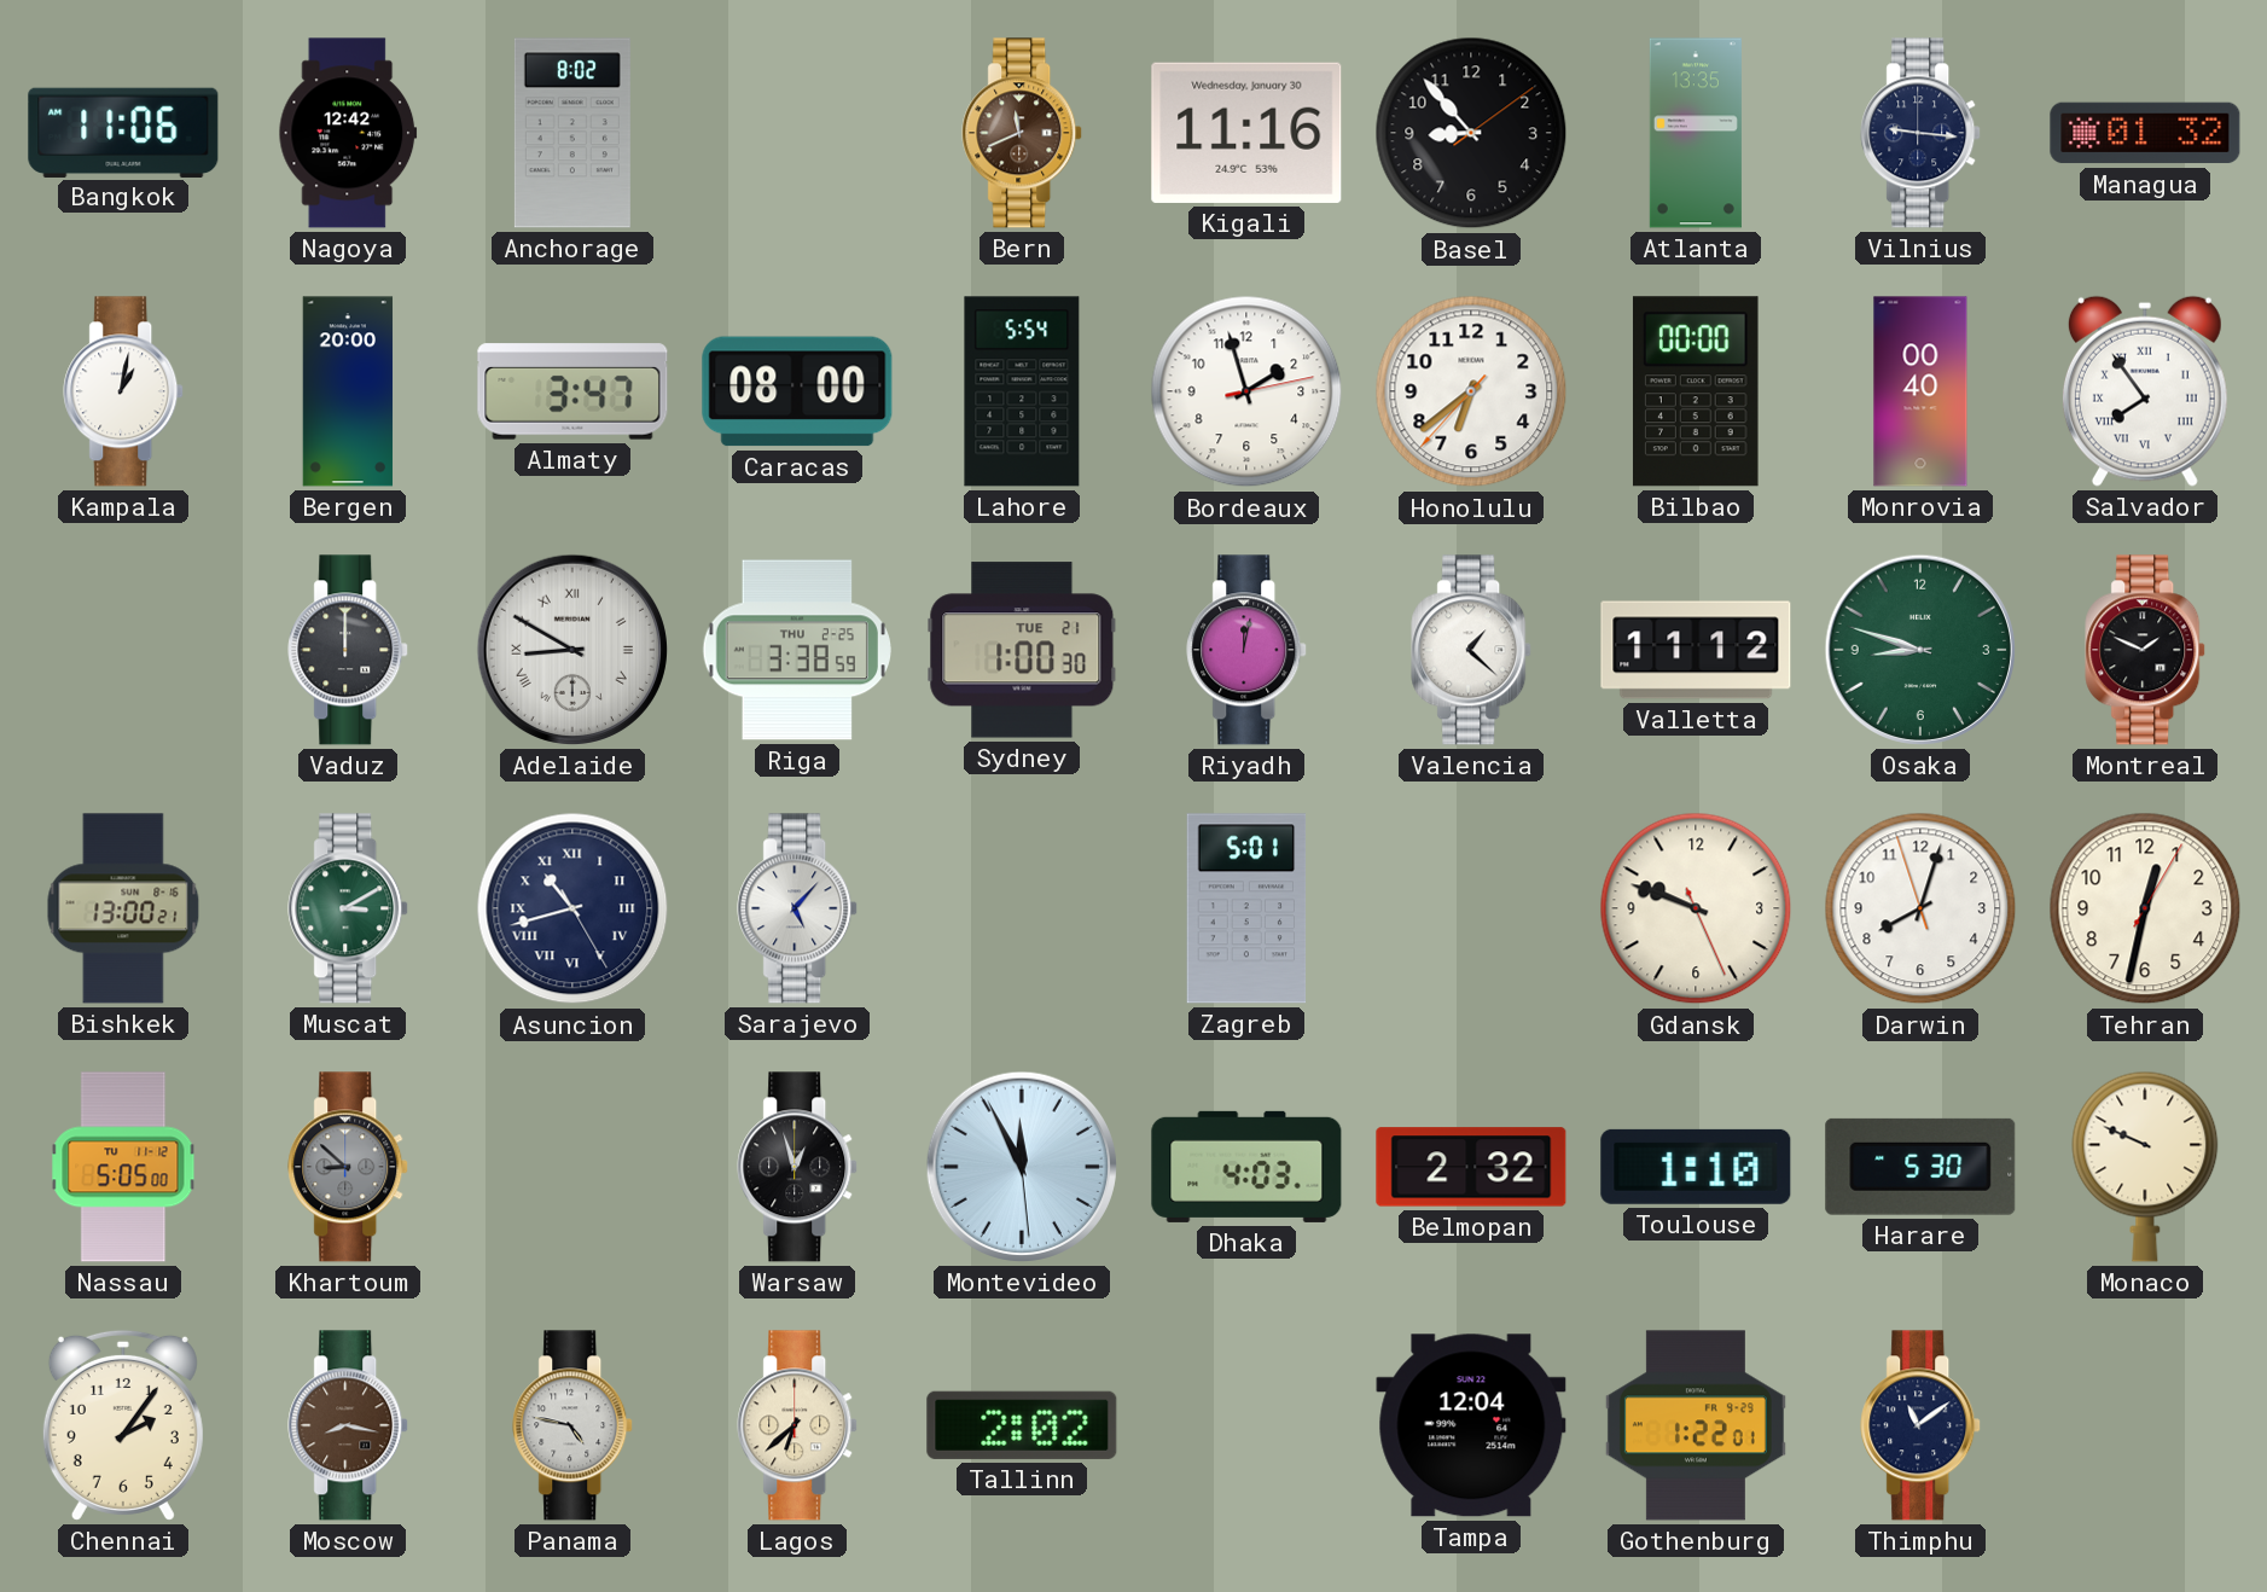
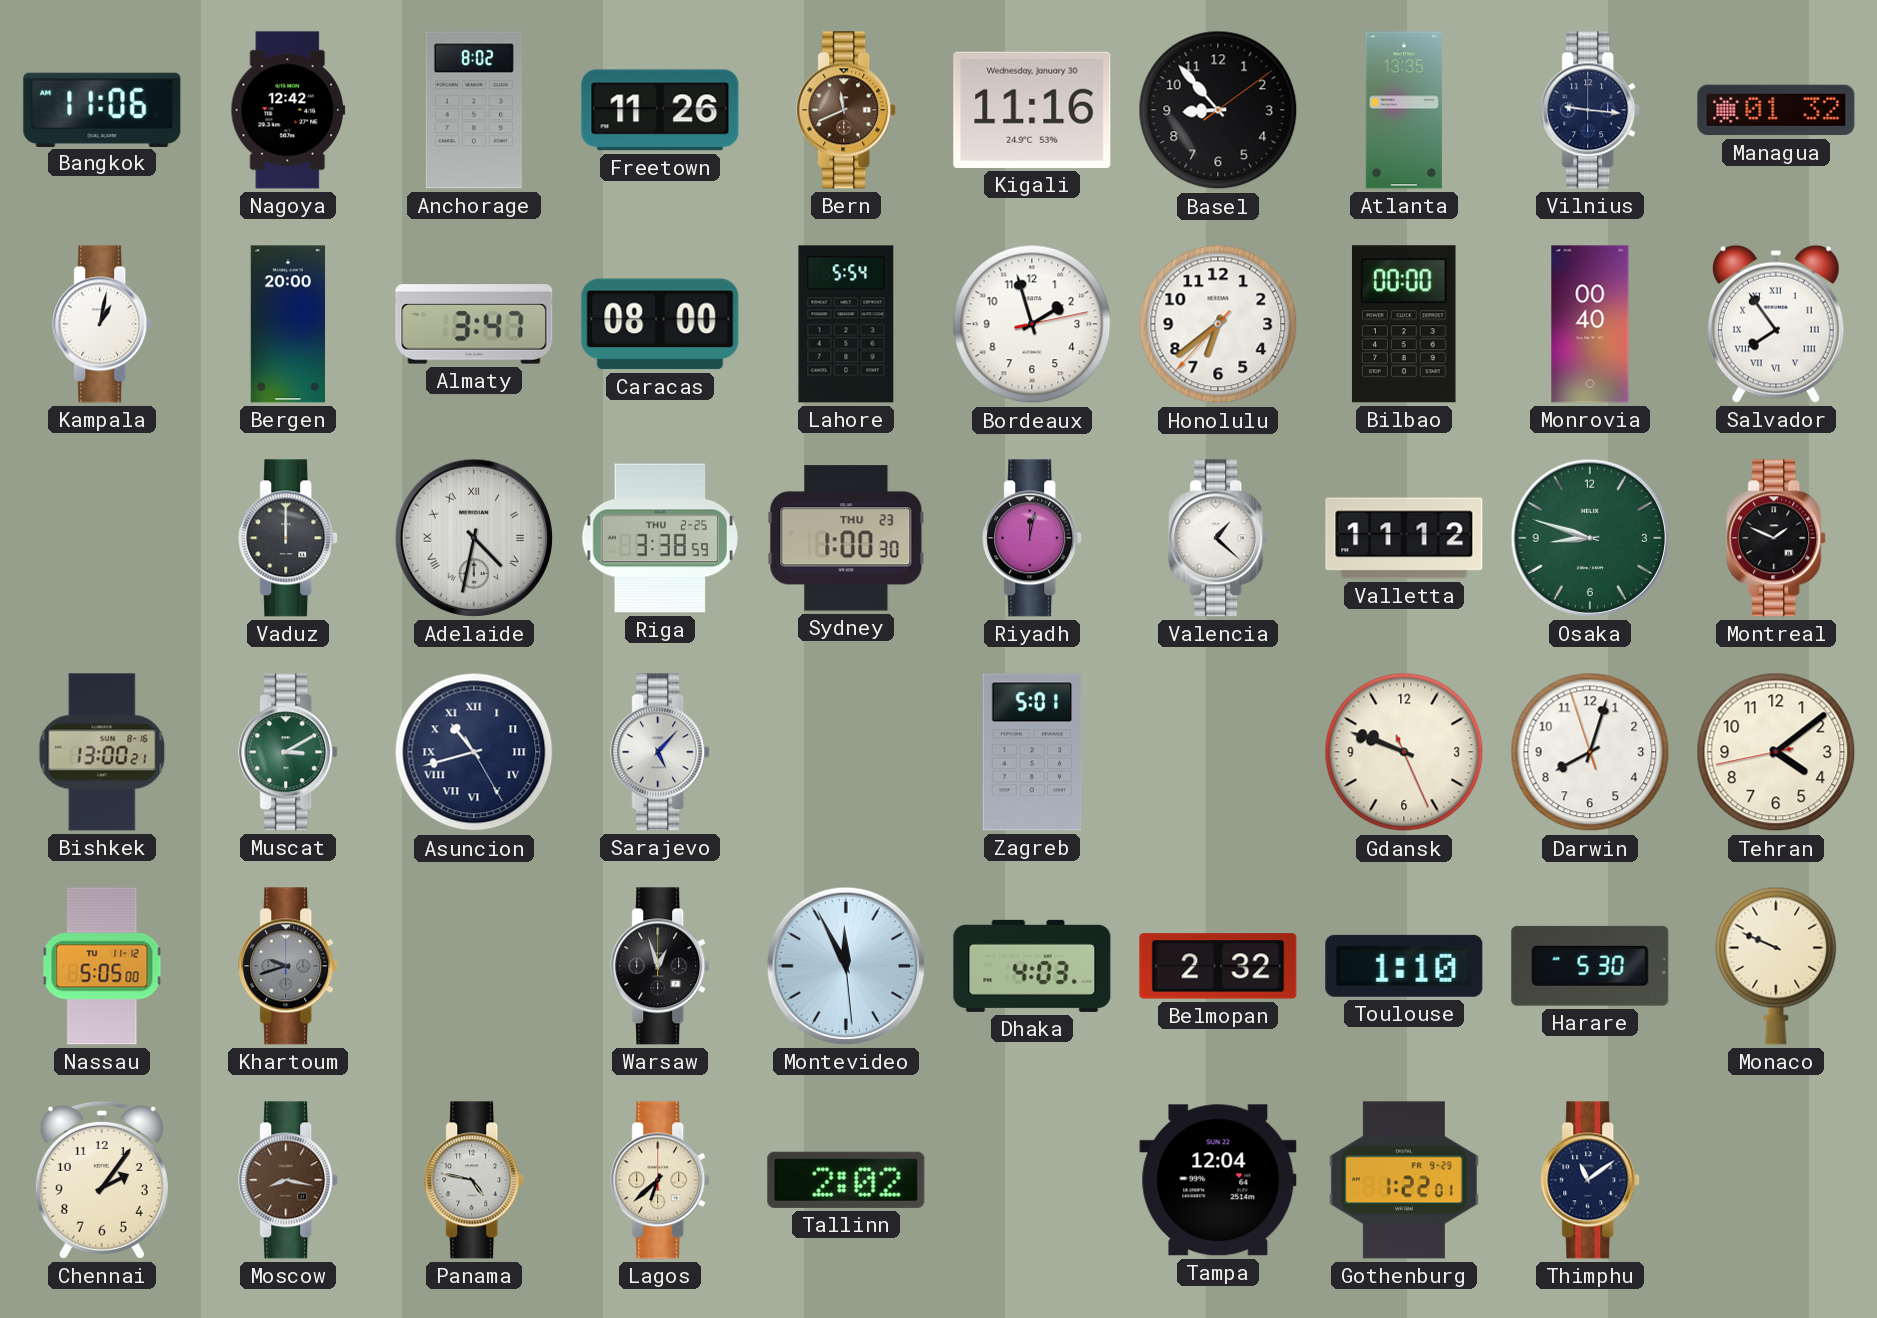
Freetown: none -> 11:26 (660, 110)
Adelaide: 8:50 -> 4:32 (474, 538)
Sydney date: TUE 21 -> THU 23 (846, 538)
Tehran: 12:32 -> 4:08 (1776, 752)
Khartoum: 8:52 -> 9:42 (289, 966)
